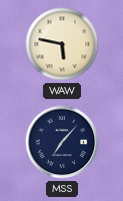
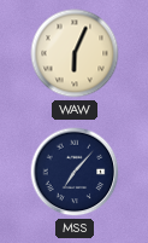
WAW: 5:47 -> 6:04 (75, 53)
